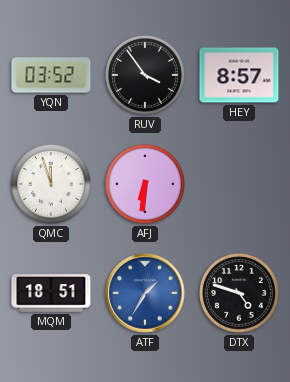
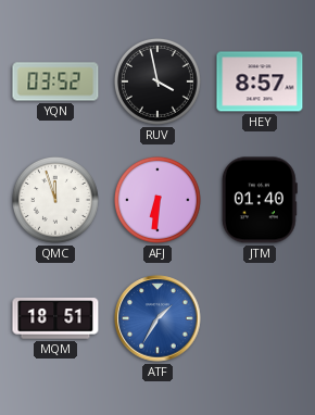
RUV: 3:54 -> 3:58 (157, 81)
JTM: none -> 01:40 (260, 200)
DTX: 4:48 -> none (239, 293)
